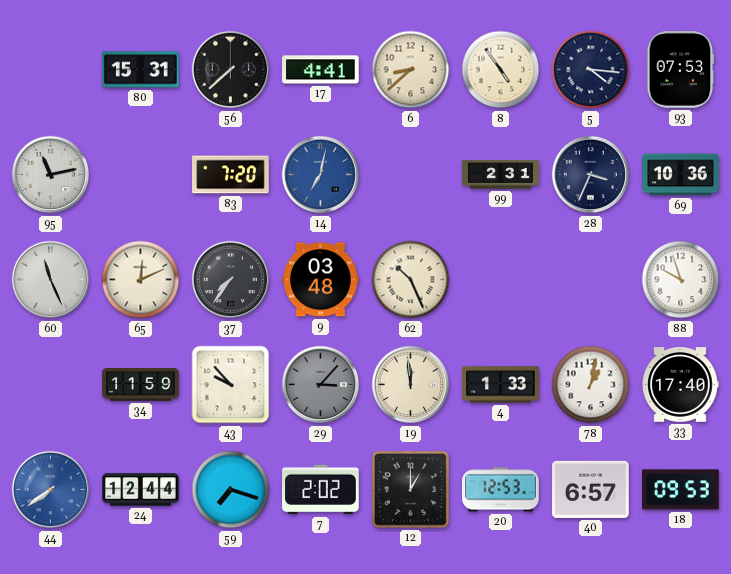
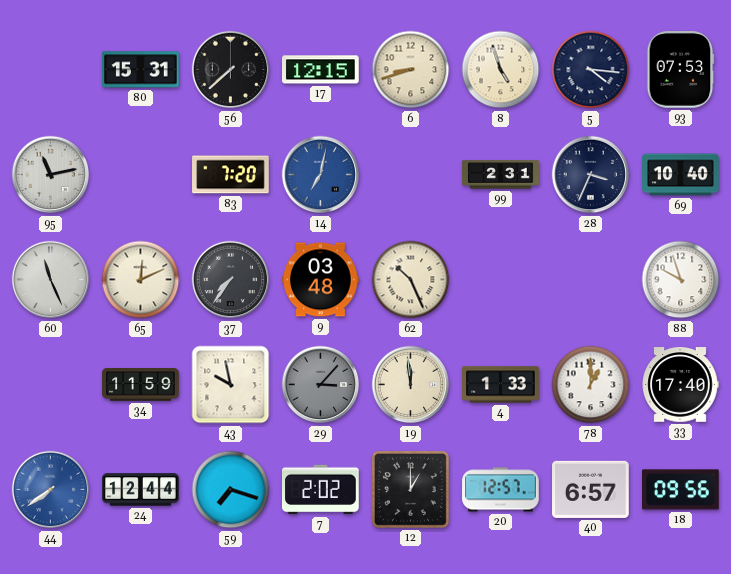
17: 4:41 -> 12:15 (321, 70)
6: 8:38 -> 8:42 (411, 70)
8: 4:54 -> 4:57 (501, 70)
69: 10:36 -> 10:40 (681, 175)
43: 9:53 -> 9:58 (231, 385)
78: 1:02 -> 1:00 (591, 385)
20: 12:53 -> 12:57 (501, 490)
18: 09:53 -> 09:56 (681, 490)
